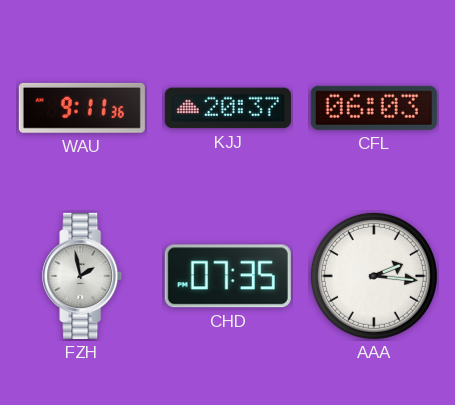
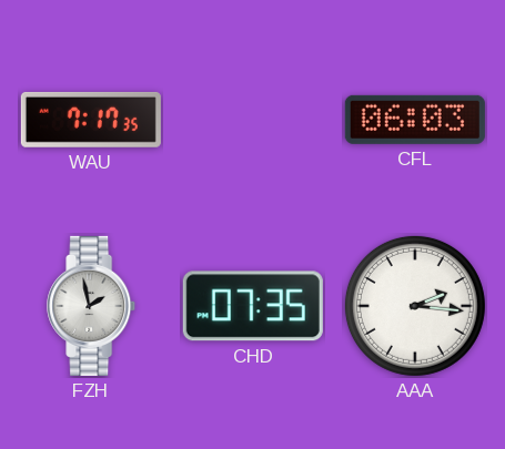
WAU: 9:11 -> 7:17 (91, 120)
KJJ: 20:37 -> none (228, 108)
